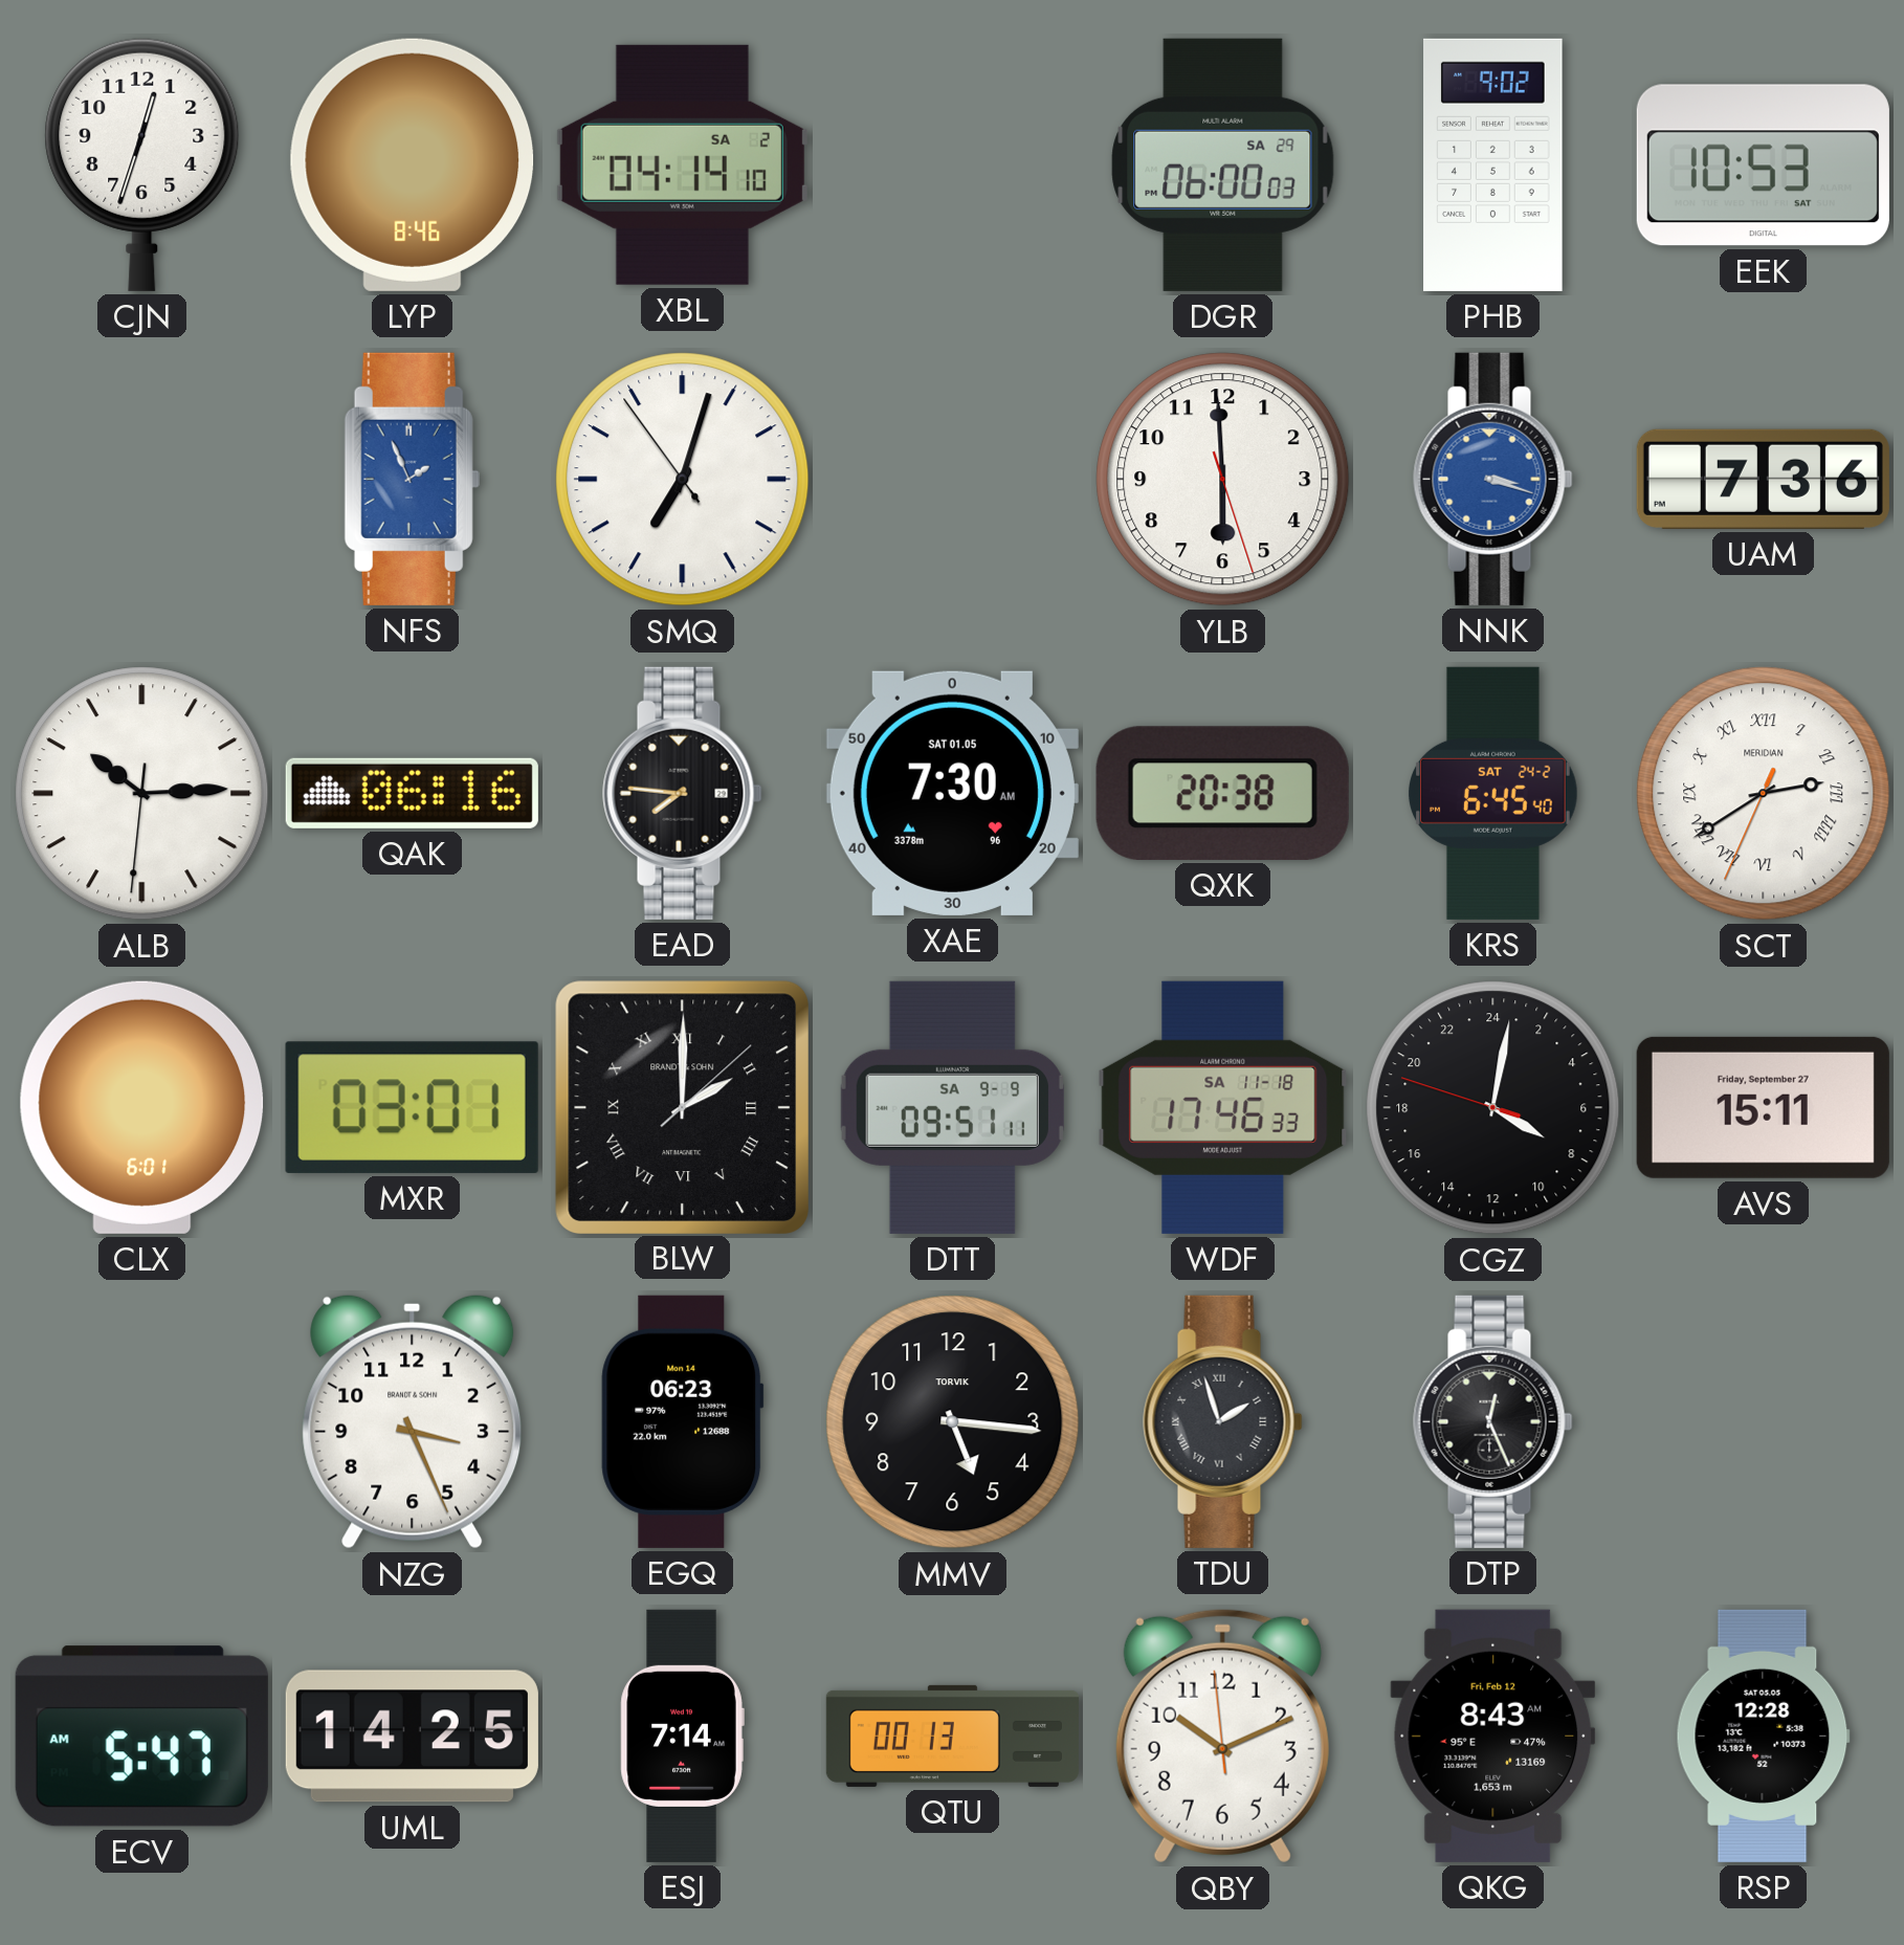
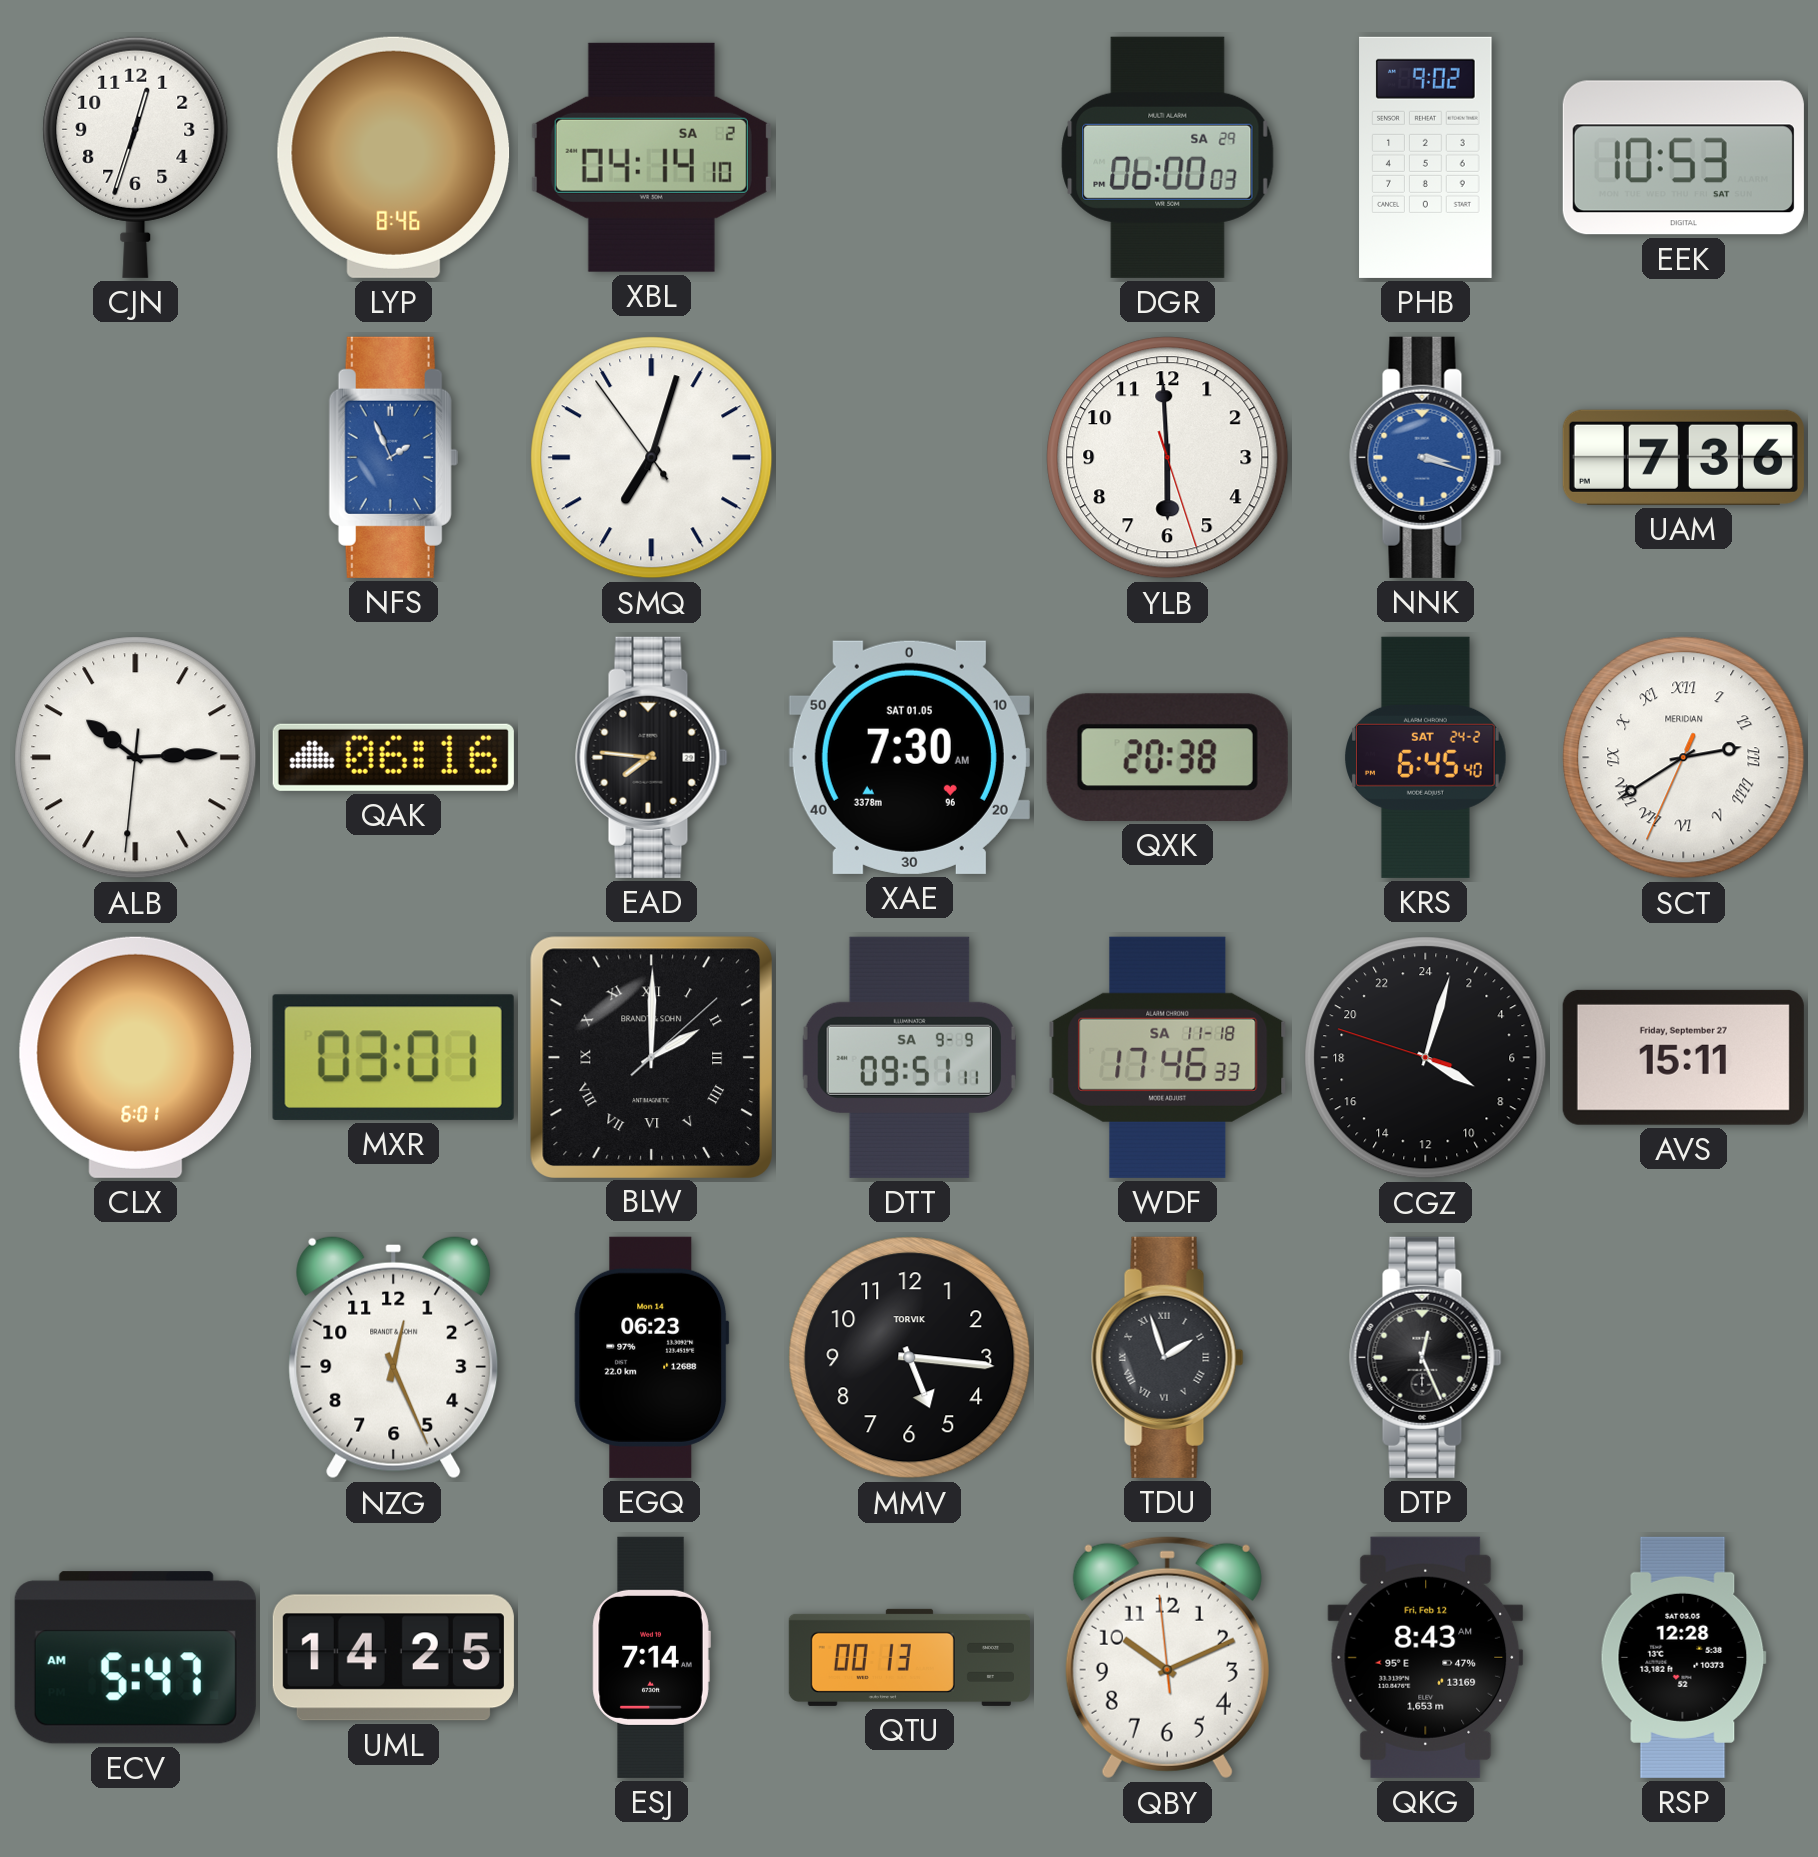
CGZ: 8:01 -> 8:02 (1426, 1058)
NZG: 3:26 -> 12:26 (394, 1357)
